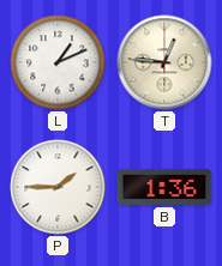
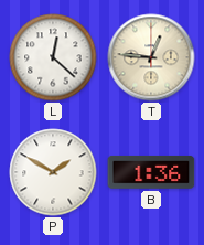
L: 1:11 -> 12:22 (53, 57)
P: 1:45 -> 1:50 (53, 172)
